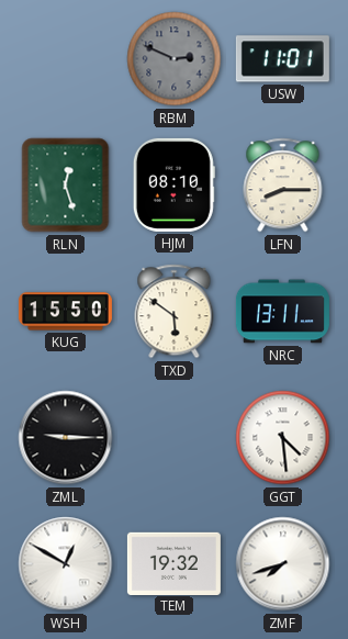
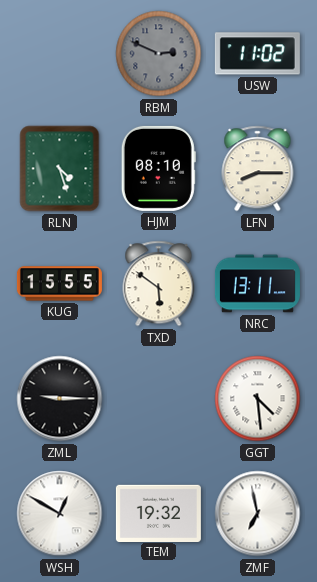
USW: 11:01 -> 11:02 (257, 54)
RLN: 12:27 -> 4:27 (60, 169)
KUG: 15:50 -> 15:55 (59, 284)
ZMF: 7:42 -> 6:58 (258, 514)
